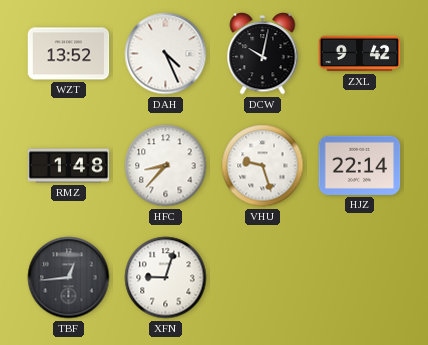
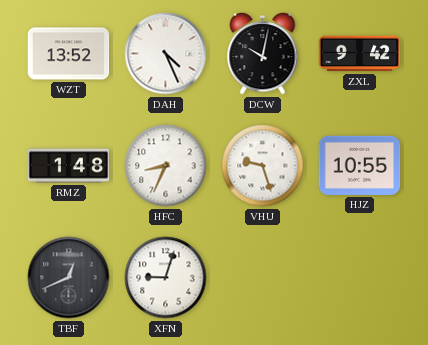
HFC: 8:37 -> 8:34 (166, 166)
HJZ: 22:14 -> 10:55 (360, 165)
TBF: 12:44 -> 12:41 (69, 278)
